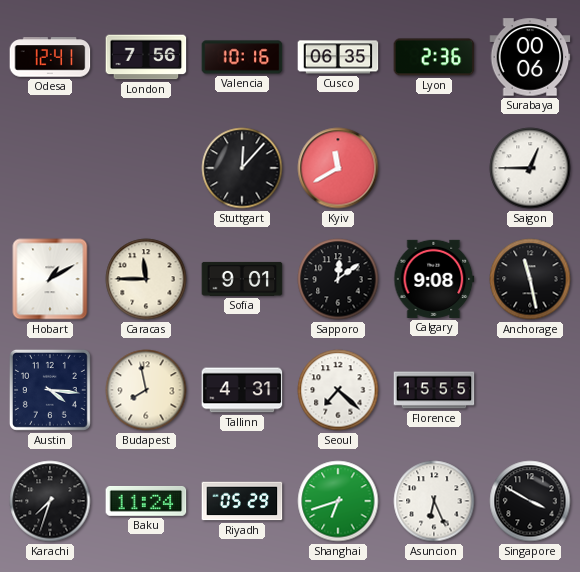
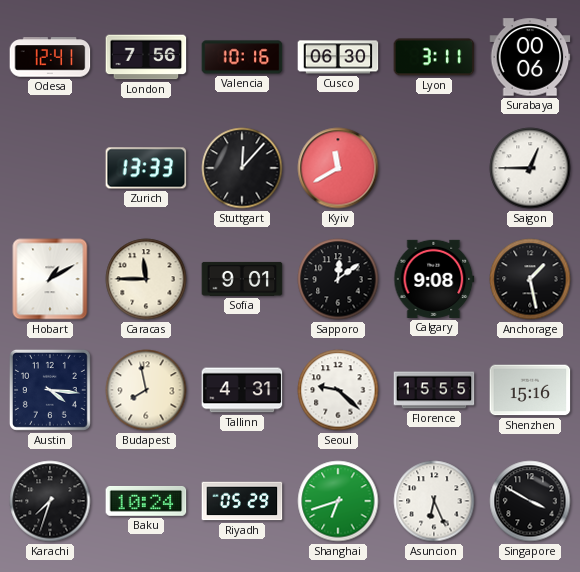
Cusco: 06:35 -> 06:30 (338, 57)
Lyon: 2:36 -> 3:11 (434, 57)
Zurich: none -> 13:33 (146, 168)
Anchorage: 11:28 -> 1:28 (530, 279)
Seoul: 7:22 -> 9:22 (338, 390)
Shenzhen: none -> 15:16 (530, 390)
Baku: 11:24 -> 10:24 (146, 501)
